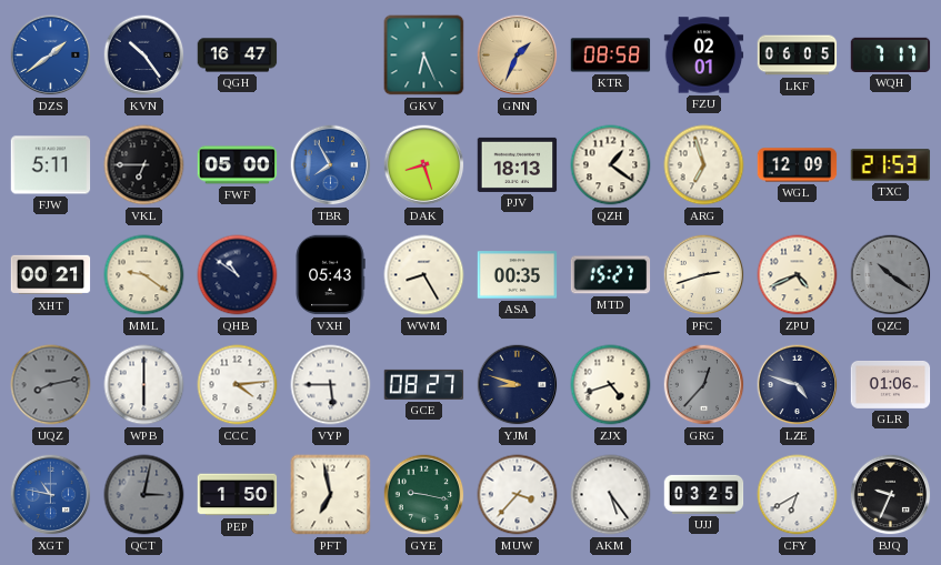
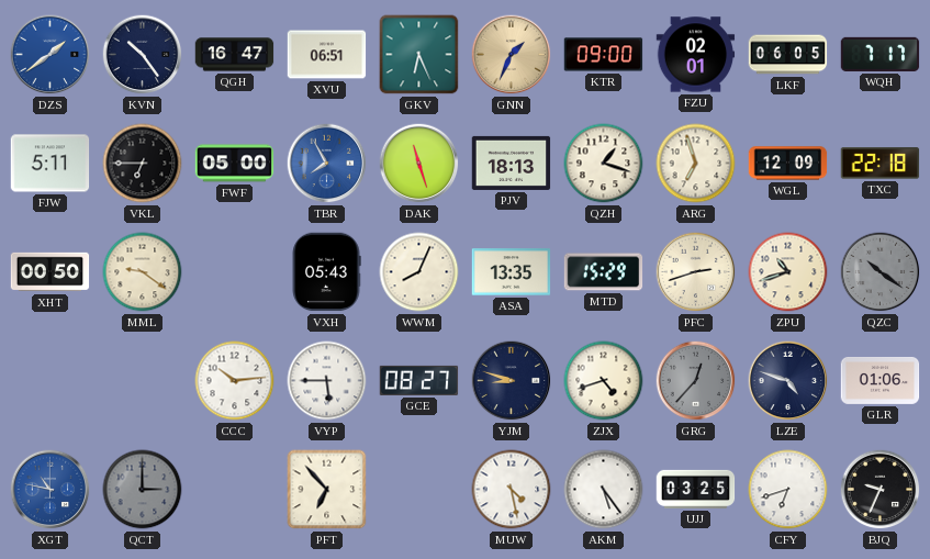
XVU: none -> 06:51 (327, 55)
KTR: 08:58 -> 09:00 (604, 55)
DAK: 8:27 -> 11:27 (419, 164)
QZH: 1:21 -> 1:18 (604, 164)
TXC: 21:53 -> 22:18 (881, 164)
XHT: 00:21 -> 00:50 (51, 272)
QHB: 10:51 -> none (238, 275)
WWM: 8:25 -> 8:04 (419, 272)
ASA: 00:35 -> 13:35 (512, 272)
MTD: 15:27 -> 15:29 (604, 272)
ZPU: 4:41 -> 10:42 (788, 272)
UQZ: 8:13 -> none (51, 385)
WPB: 6:00 -> none (144, 385)
CCC: 4:14 -> 10:14 (235, 381)
QCT: 3:02 -> 3:00 (143, 490)
PEP: 1:50 -> none (238, 495)
PFT: 6:58 -> 6:53 (327, 490)
GYE: 9:17 -> none (424, 495)
MUW: 3:37 -> 4:28 (512, 490)
CFY: 6:40 -> 6:42 (788, 490)
